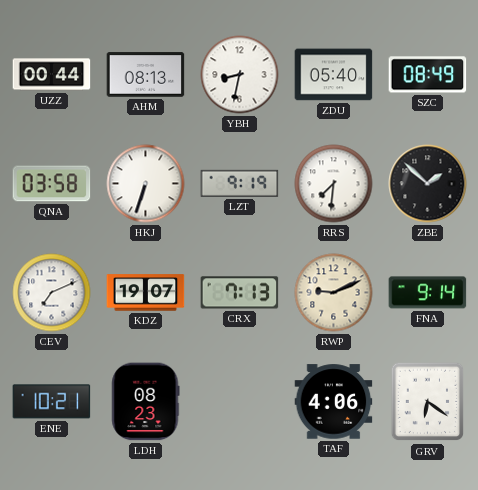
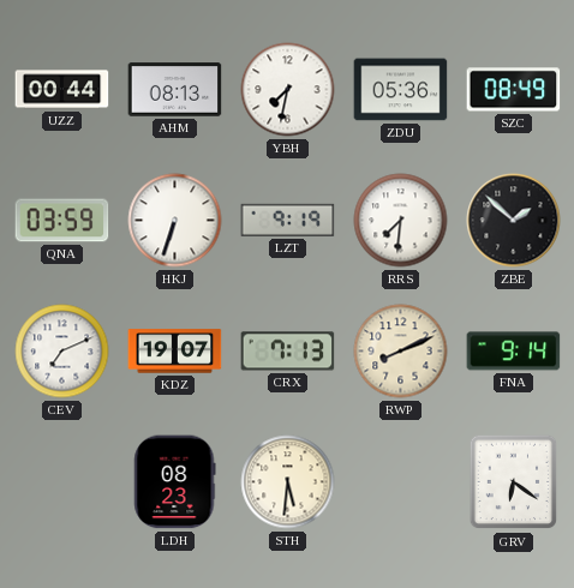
YBH: 8:32 -> 7:32 (288, 90)
ZDU: 05:40 -> 05:36 (401, 90)
QNA: 03:58 -> 03:59 (62, 221)
RWP: 9:11 -> 8:11 (401, 352)
ENE: 10:21 -> none (52, 402)
STH: none -> 5:31 (288, 482)
TAF: 4:06 -> none (334, 402)
